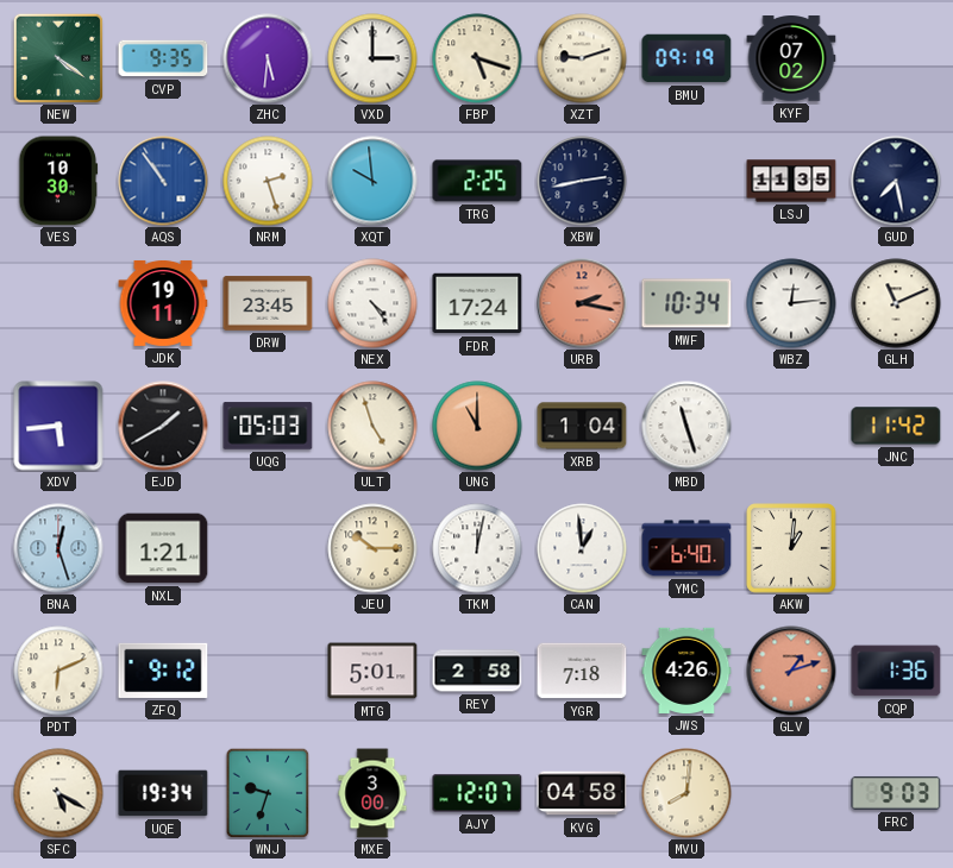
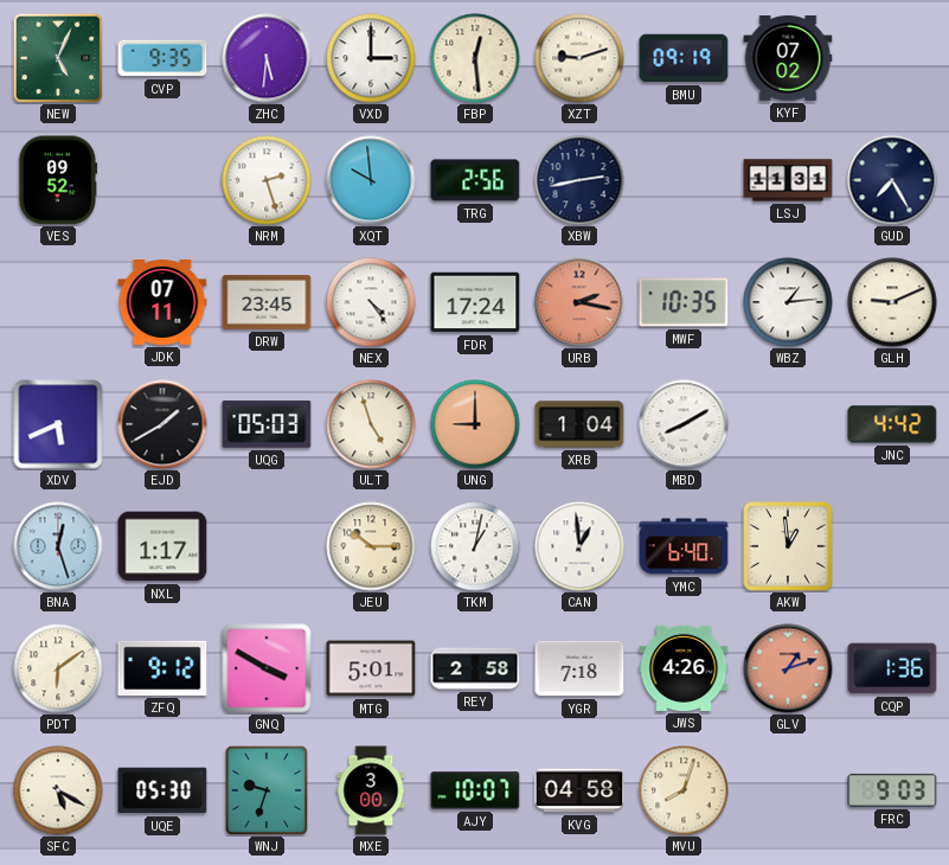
NEW: 4:21 -> 5:04 (58, 58)
FBP: 5:18 -> 12:29 (475, 58)
VES: 10:30 -> 09:52 (58, 180)
AQS: 10:54 -> none (163, 181)
TRG: 2:25 -> 2:56 (475, 180)
LSJ: 11:35 -> 11:31 (788, 180)
GUD: 7:28 -> 7:25 (892, 180)
JDK: 19:11 -> 07:11 (162, 302)
MWF: 10:34 -> 10:35 (684, 302)
WBZ: 12:14 -> 1:14 (788, 302)
GLH: 11:11 -> 9:11 (892, 302)
XDV: 5:44 -> 5:41 (58, 424)
UNG: 11:00 -> 9:00 (475, 424)
MBD: 11:27 -> 8:10 (684, 424)
JNC: 11:42 -> 4:42 (892, 424)
NXL: 1:21 -> 1:17 (162, 546)
TKM: 12:02 -> 1:02 (475, 546)
AKW: 1:01 -> 12:59 (788, 546)
PDT: 6:11 -> 6:09 (58, 668)
GNQ: none -> 3:50 (267, 668)
UQE: 19:34 -> 05:30 (162, 790)
AJY: 12:07 -> 10:07 (475, 790)
MVU: 8:01 -> 8:03 (684, 790)
